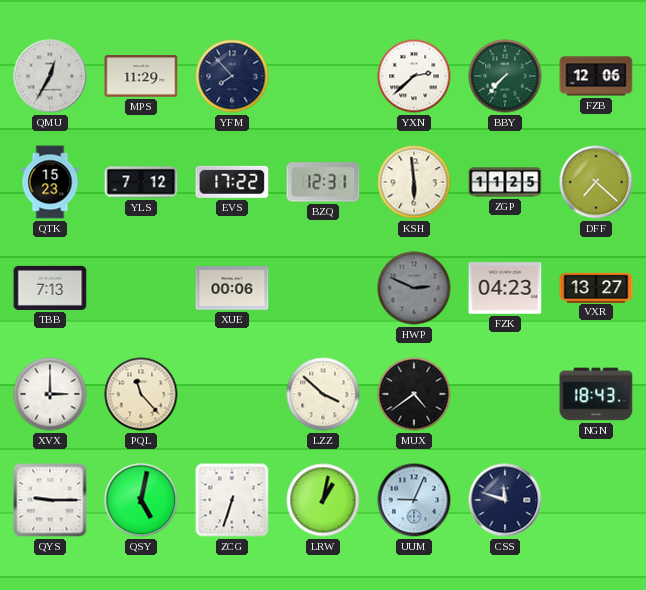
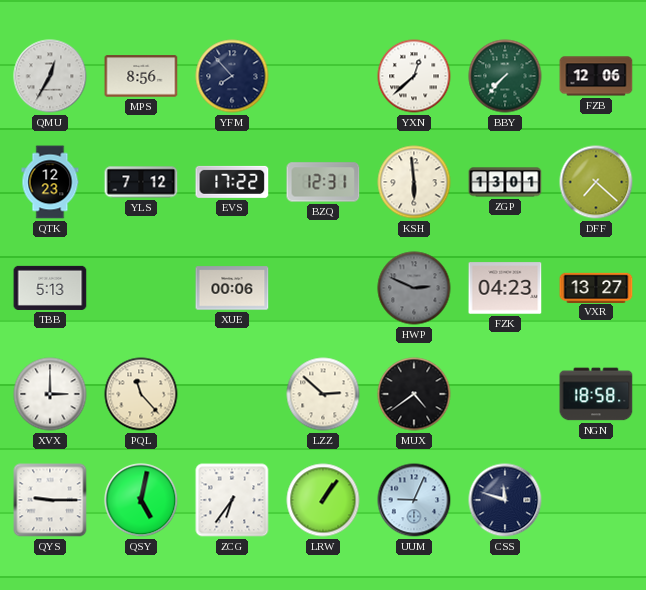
MPS: 11:29 -> 8:56 (141, 76)
YXN: 2:38 -> 12:38 (414, 76)
QTK: 15:23 -> 12:23 (50, 182)
ZGP: 11:25 -> 13:01 (505, 182)
TBB: 7:13 -> 5:13 (50, 288)
LZZ: 3:52 -> 2:52 (323, 394)
NGN: 18:43 -> 18:58 (596, 394)
ZCG: 6:33 -> 6:36 (232, 500)
LRW: 1:02 -> 1:06 (323, 500)
